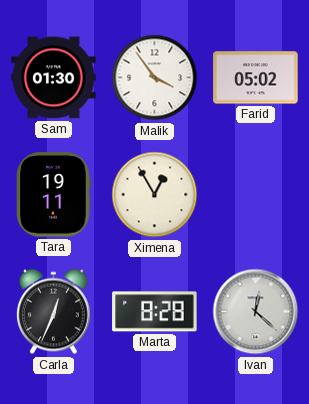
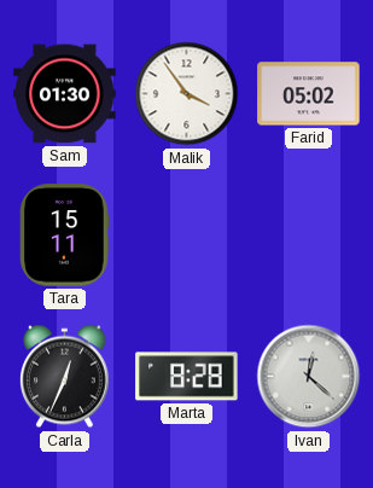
Tara: 19:11 -> 15:11 (65, 236)
Ximena: 12:55 -> none (155, 195)
